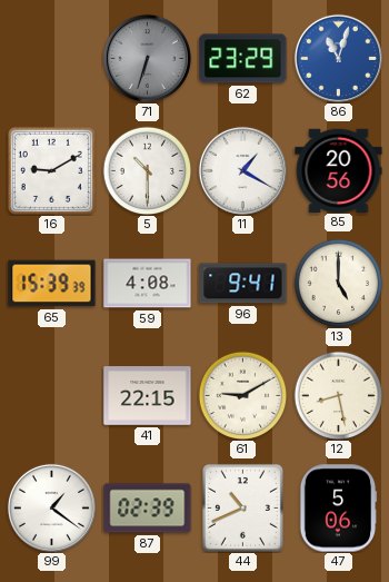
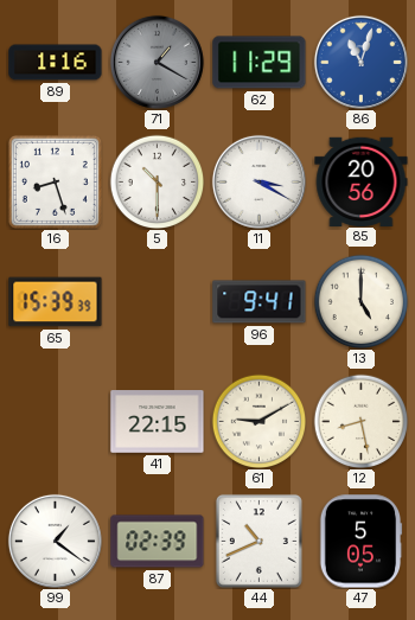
89: none -> 1:16 (56, 63)
71: 6:33 -> 1:20 (157, 62)
62: 23:29 -> 11:29 (260, 63)
16: 9:10 -> 8:27 (55, 181)
11: 1:20 -> 3:20 (258, 181)
59: 4:08 -> none (148, 284)
47: 5:06 -> 5:05 (360, 542)
